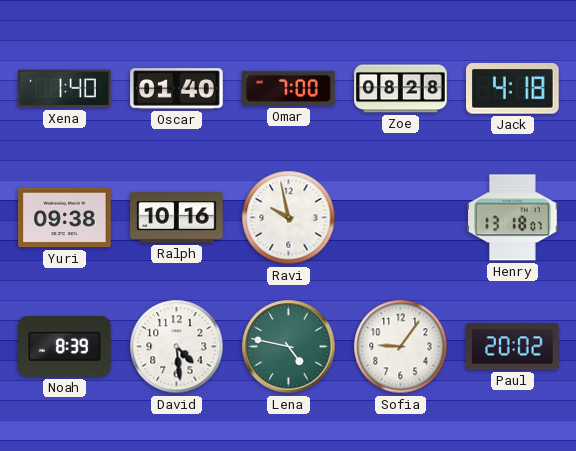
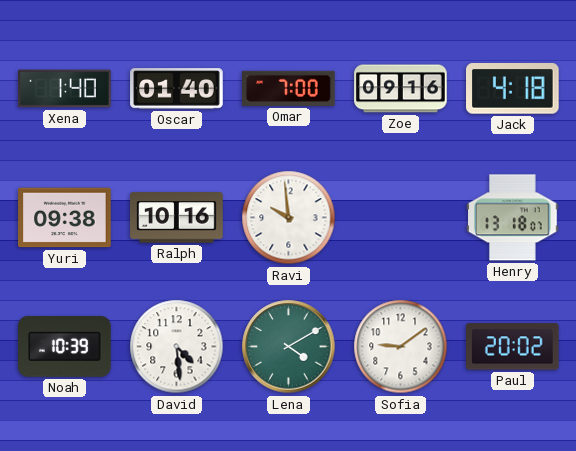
Zoe: 08:28 -> 09:16 (401, 89)
Ravi: 9:58 -> 9:59 (289, 218)
Noah: 8:39 -> 10:39 (65, 346)
Lena: 4:47 -> 4:10 (289, 347)
Sofia: 9:06 -> 9:09 (401, 347)
